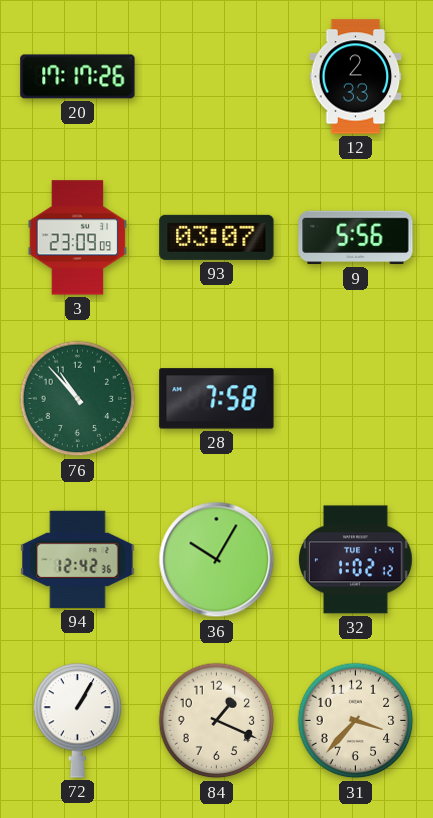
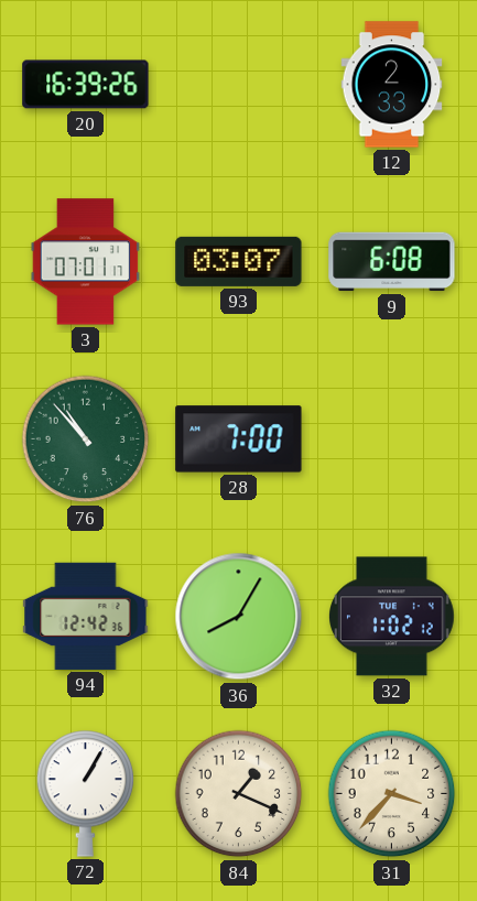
20: 17:17 -> 16:39 (86, 85)
3: 23:09 -> 07:01 (86, 262)
9: 5:56 -> 6:08 (392, 262)
28: 7:58 -> 7:00 (239, 439)
36: 10:05 -> 8:05 (239, 617)
